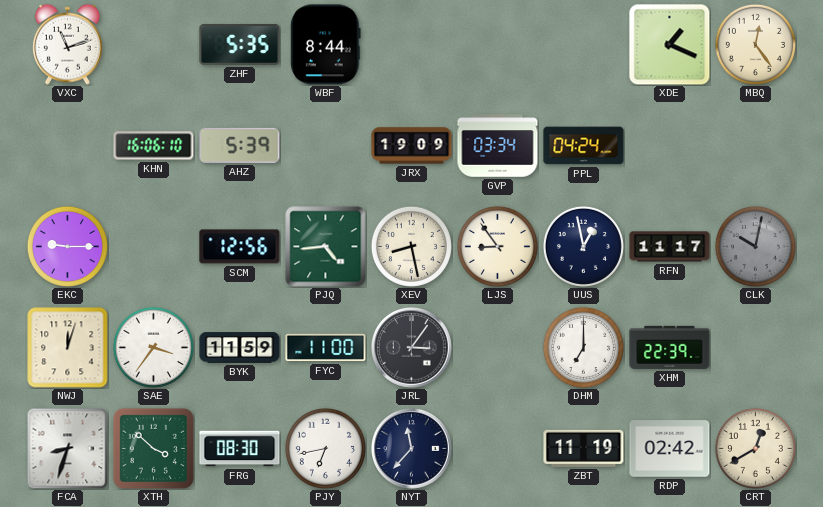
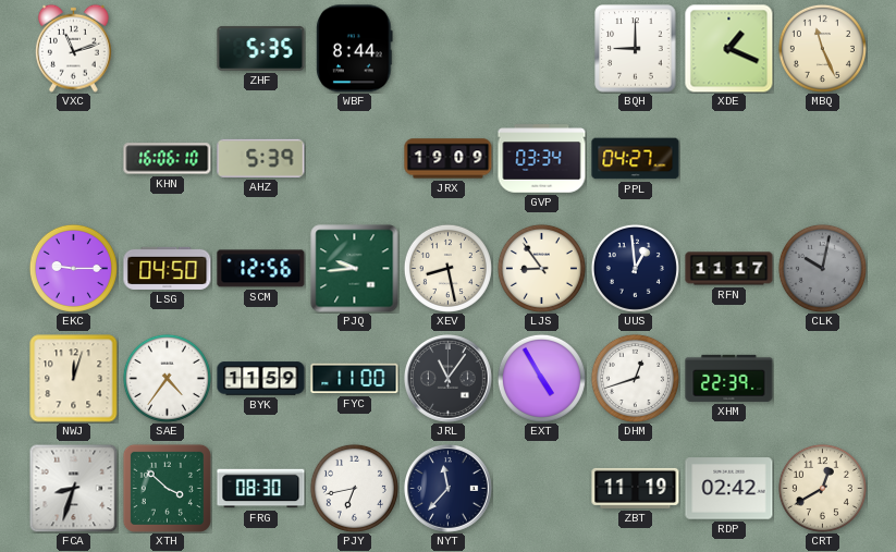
BQH: none -> 9:00 (636, 49)
MBQ: 12:24 -> 11:26 (822, 48)
PPL: 04:24 -> 04:27 (636, 159)
LSG: none -> 04:50 (168, 268)
PJQ: 4:44 -> 9:44 (355, 269)
UUS: 12:58 -> 12:59 (635, 268)
SAE: 3:36 -> 4:36 (167, 378)
JRL: 3:06 -> 11:06 (449, 379)
EXT: none -> 4:55 (541, 378)
DHM: 7:00 -> 12:42 (635, 378)
